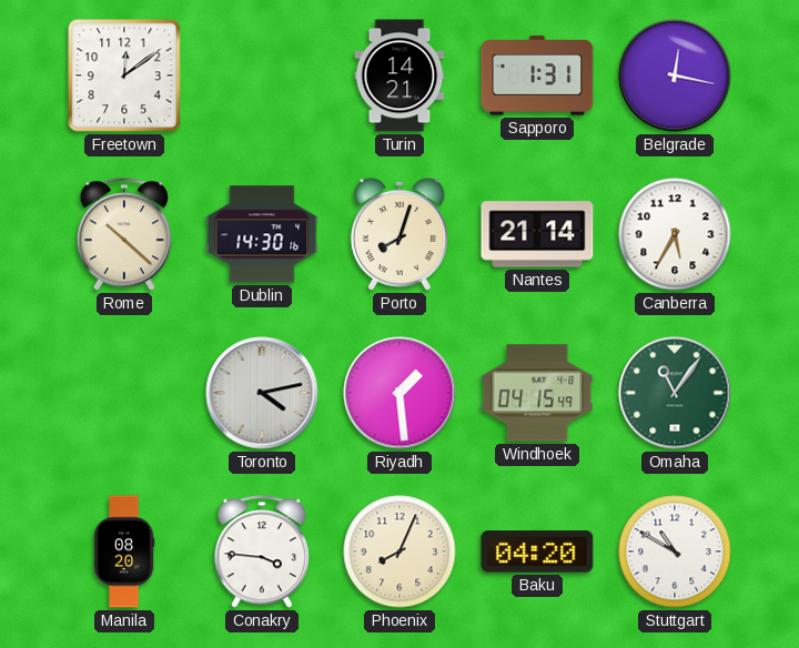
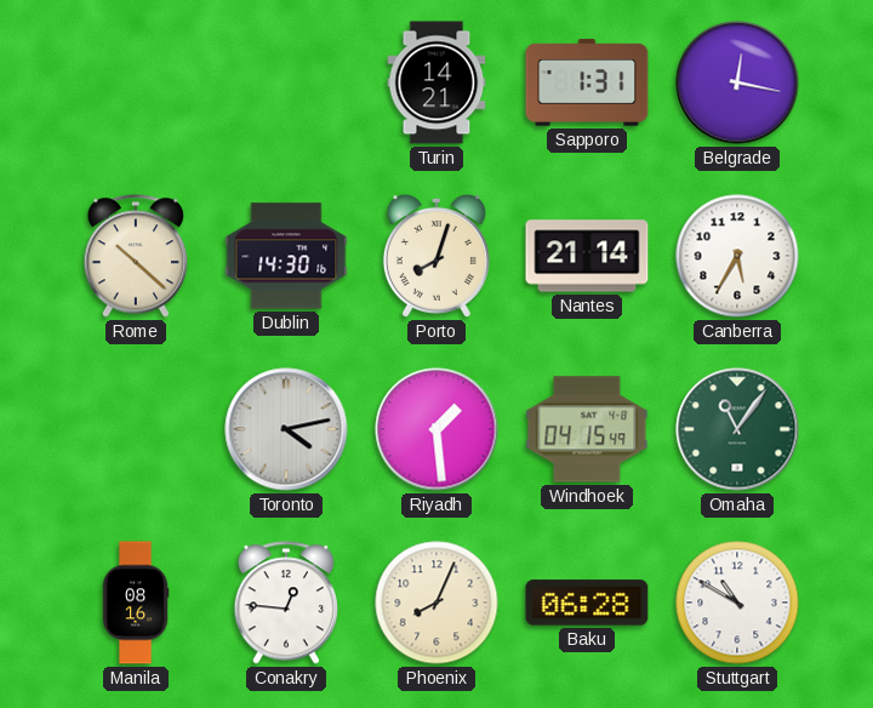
Freetown: 12:09 -> none (124, 75)
Manila: 08:20 -> 08:16 (136, 603)
Conakry: 3:46 -> 12:46 (285, 603)
Baku: 04:20 -> 06:28 (587, 603)
